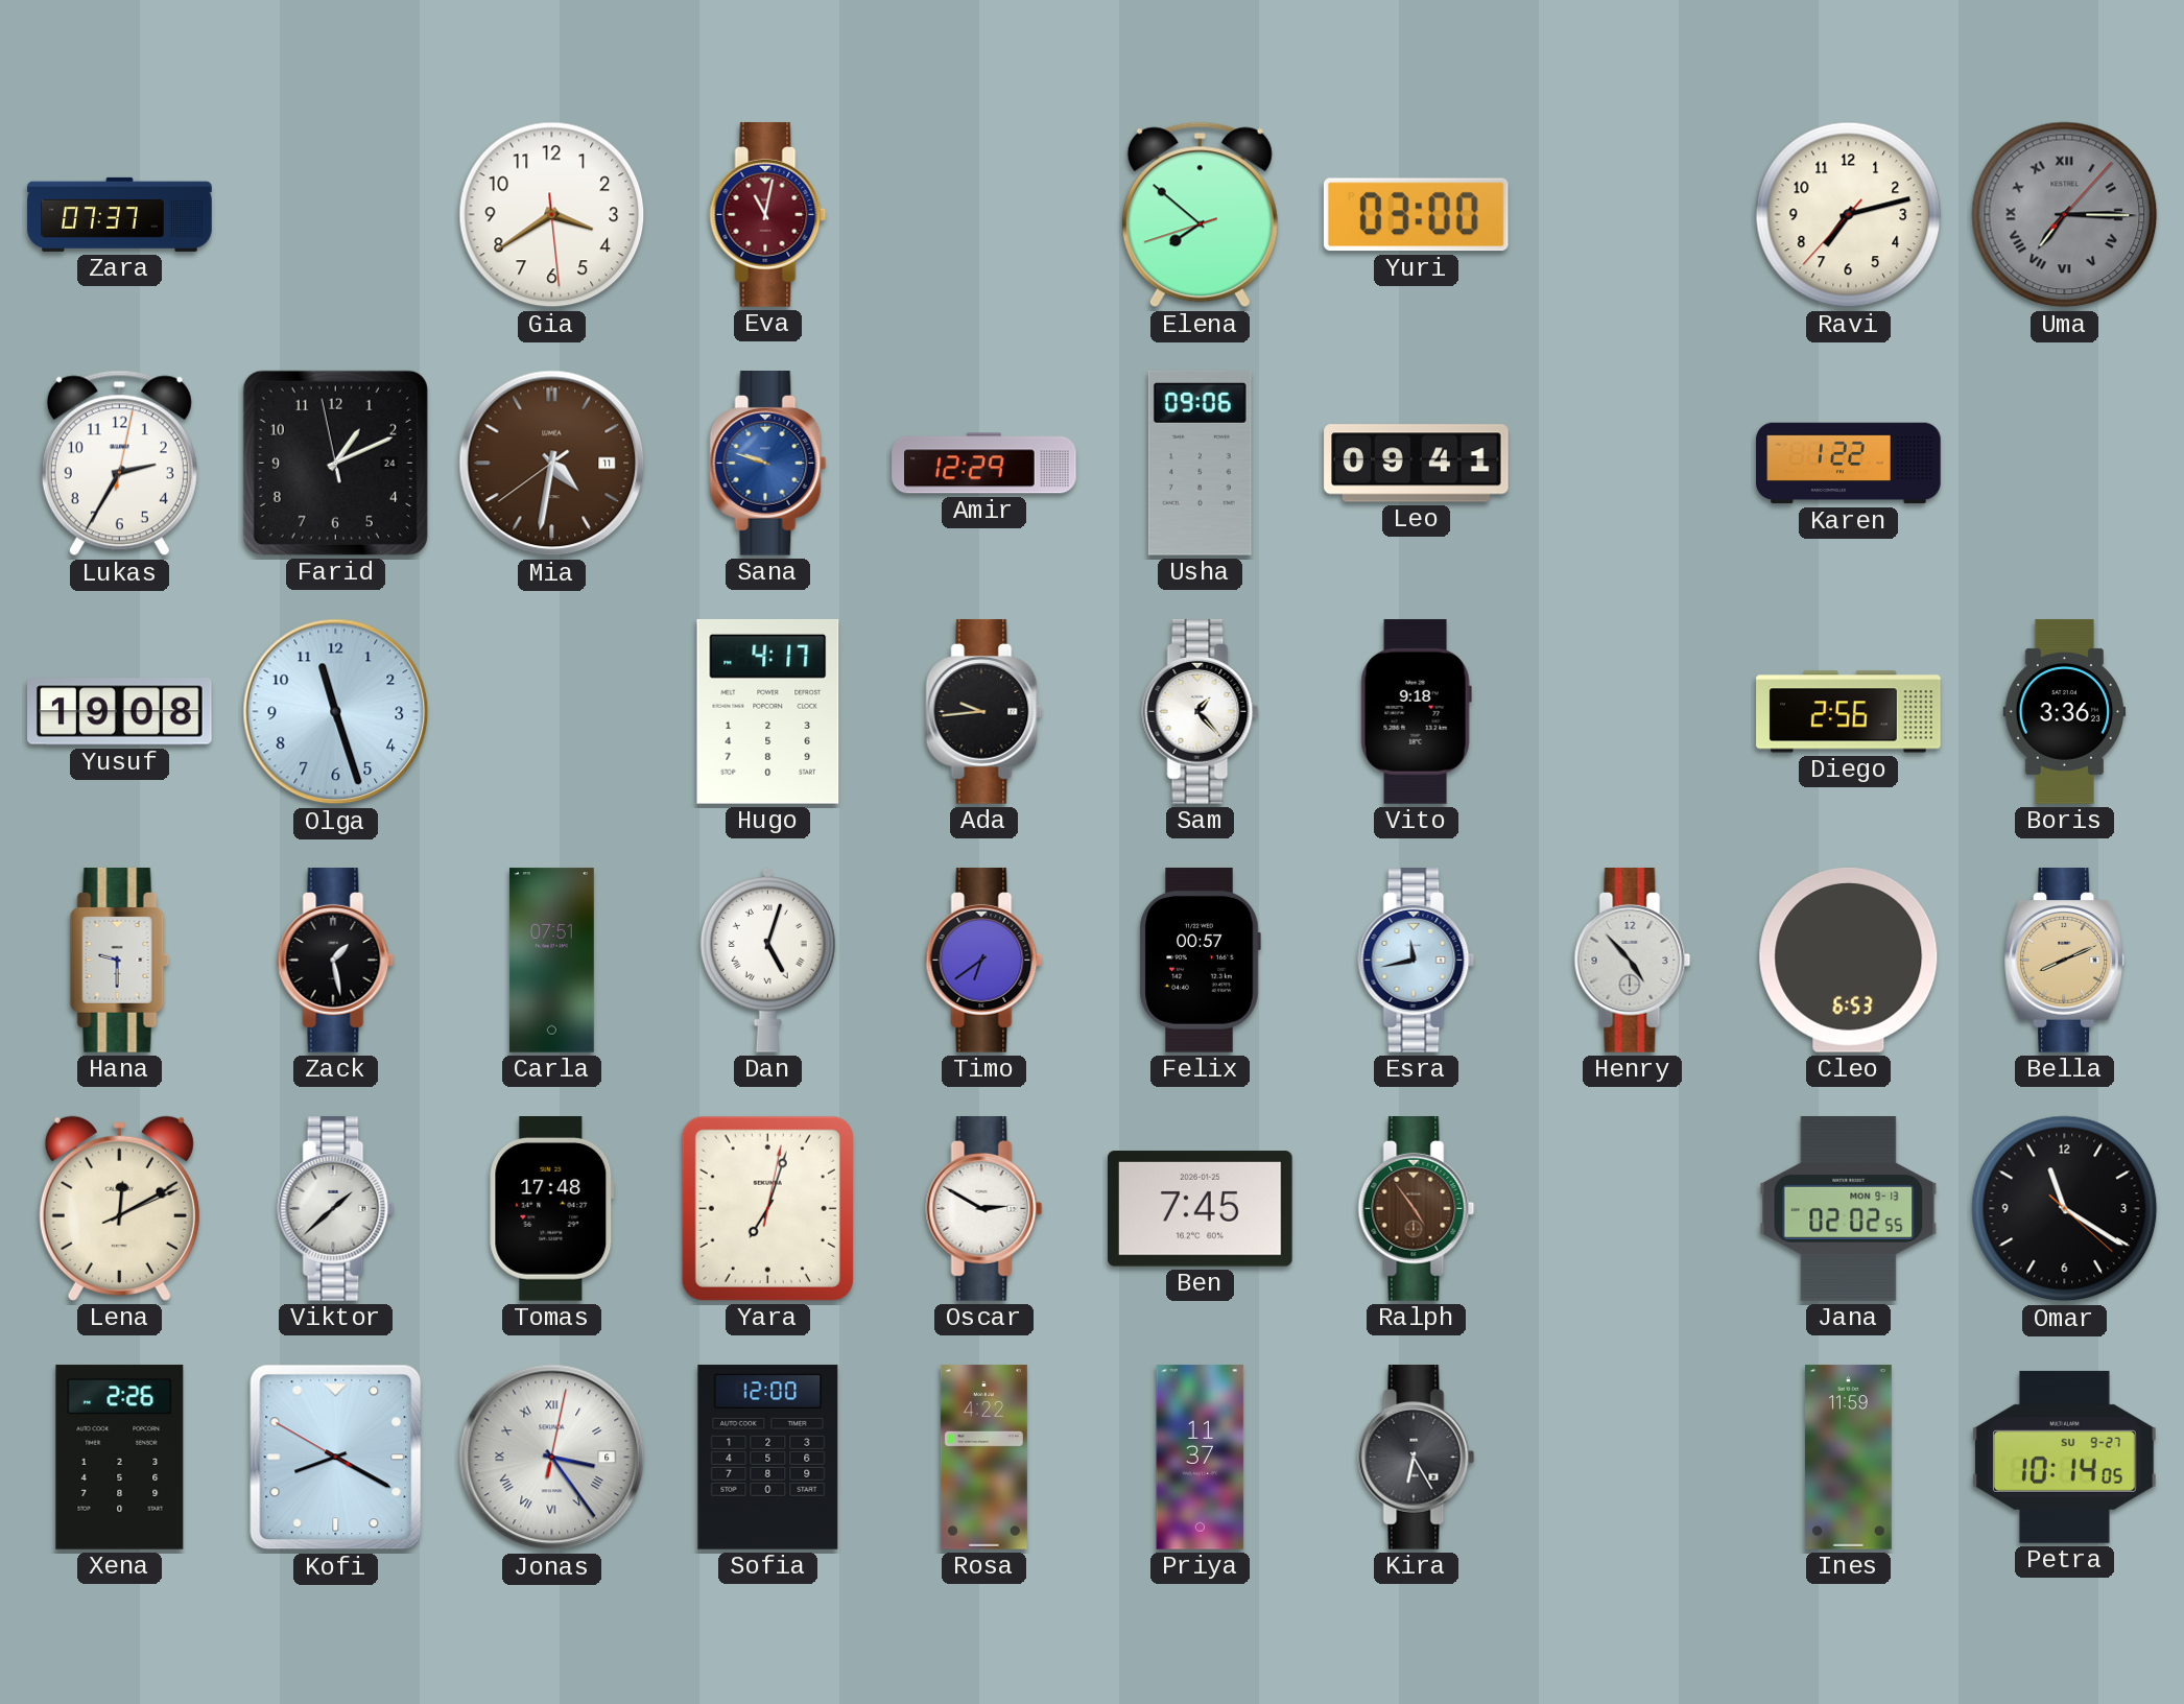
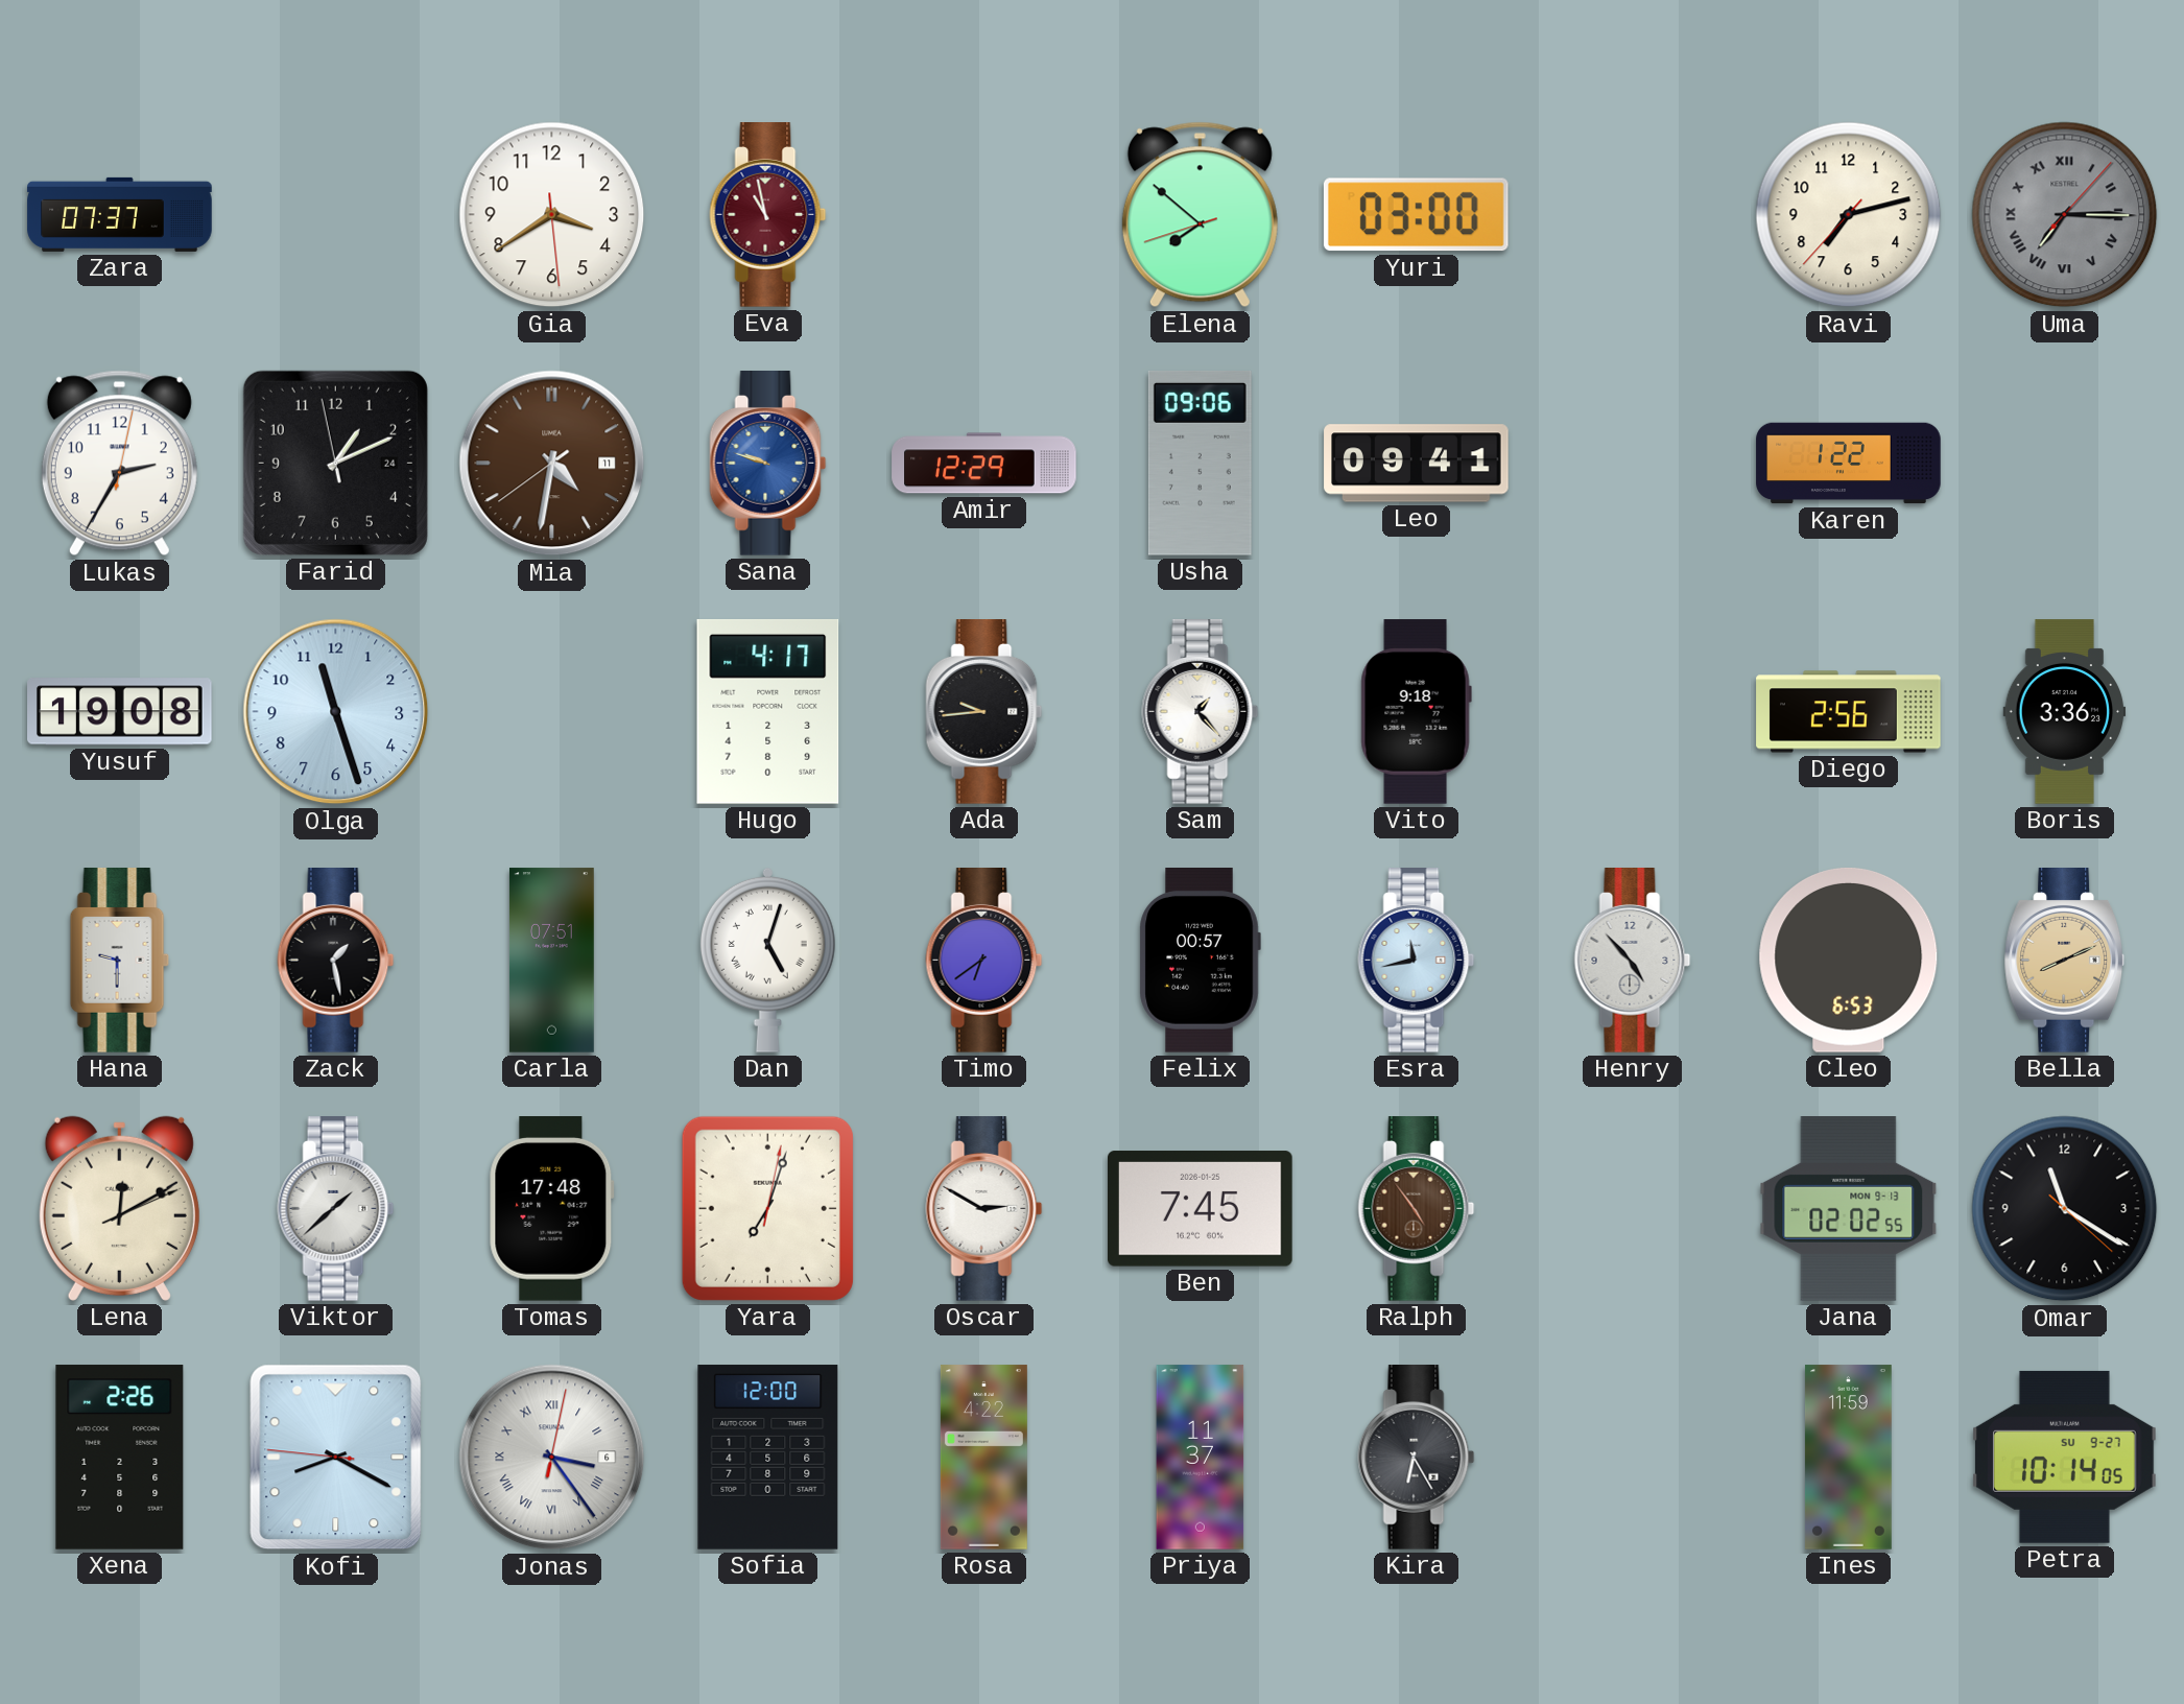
Eva: 11:02 -> 10:58 (768, 215)
Kofi: 8:19:50 -> 8:19:46 (336, 1458)
